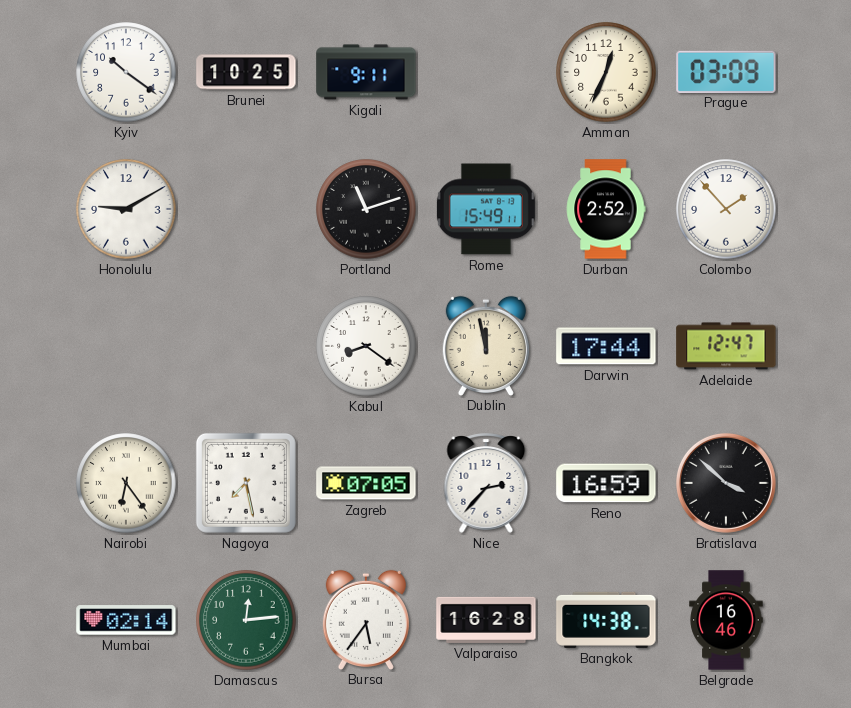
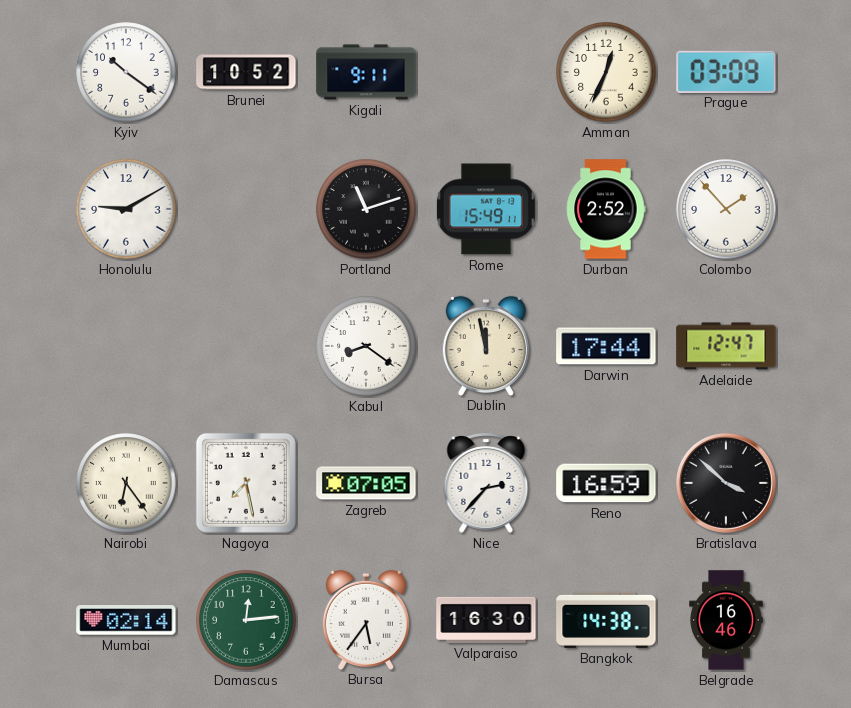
Brunei: 10:25 -> 10:52 (246, 72)
Valparaiso: 16:28 -> 16:30 (486, 620)
